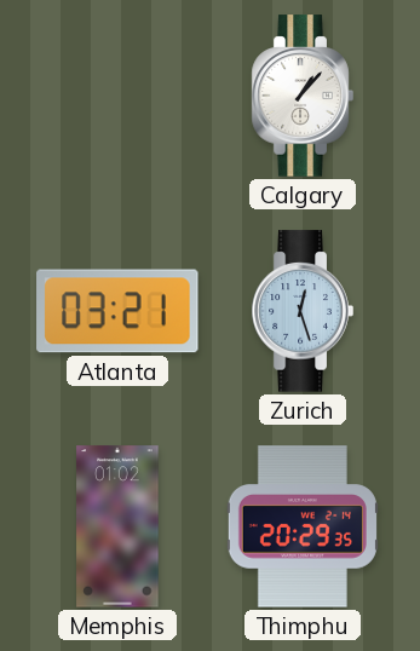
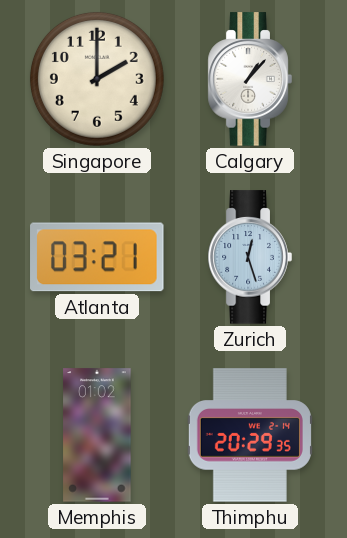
Singapore: none -> 2:00 (97, 79)
